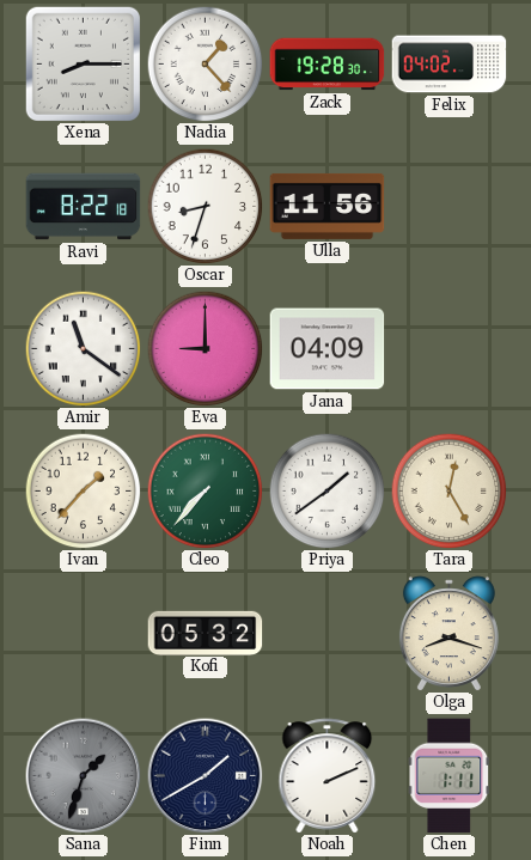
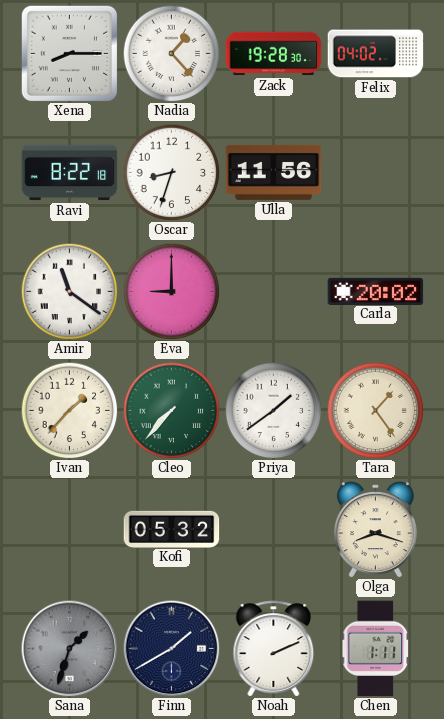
Jana: 04:09 -> none (328, 349)
Carla: none -> 20:02 (376, 291)
Tara: 12:25 -> 1:24 (375, 410)
